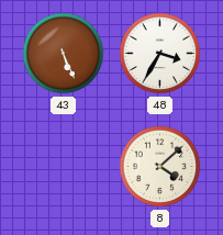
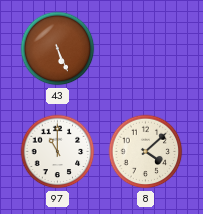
48: 3:35 -> none (160, 54)
97: none -> 11:00 (58, 152)
